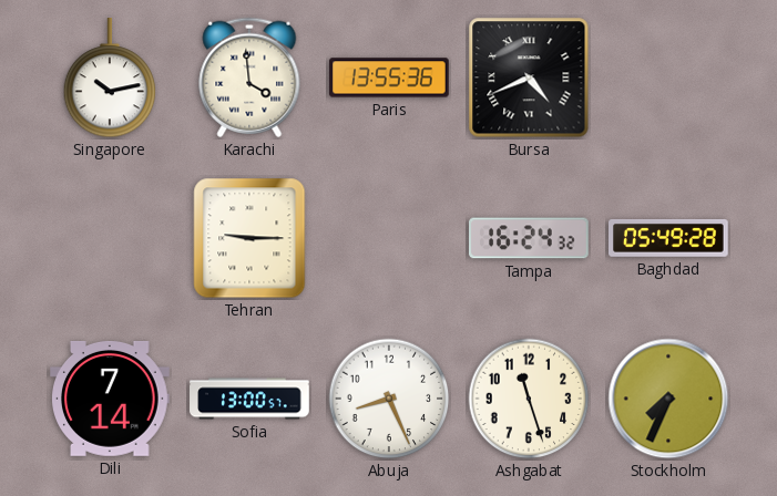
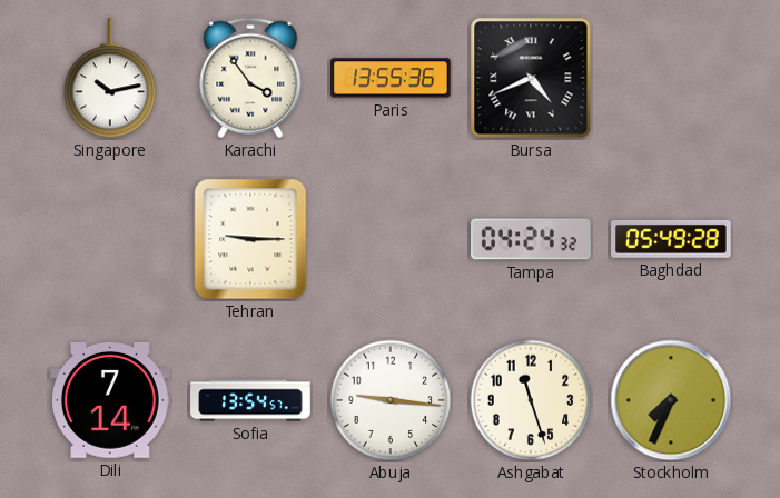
Karachi: 3:59 -> 3:54 (250, 78)
Tampa: 16:24 -> 04:24 (532, 239)
Sofia: 13:00 -> 13:54 (250, 400)
Abuja: 8:26 -> 9:16 (391, 400)
